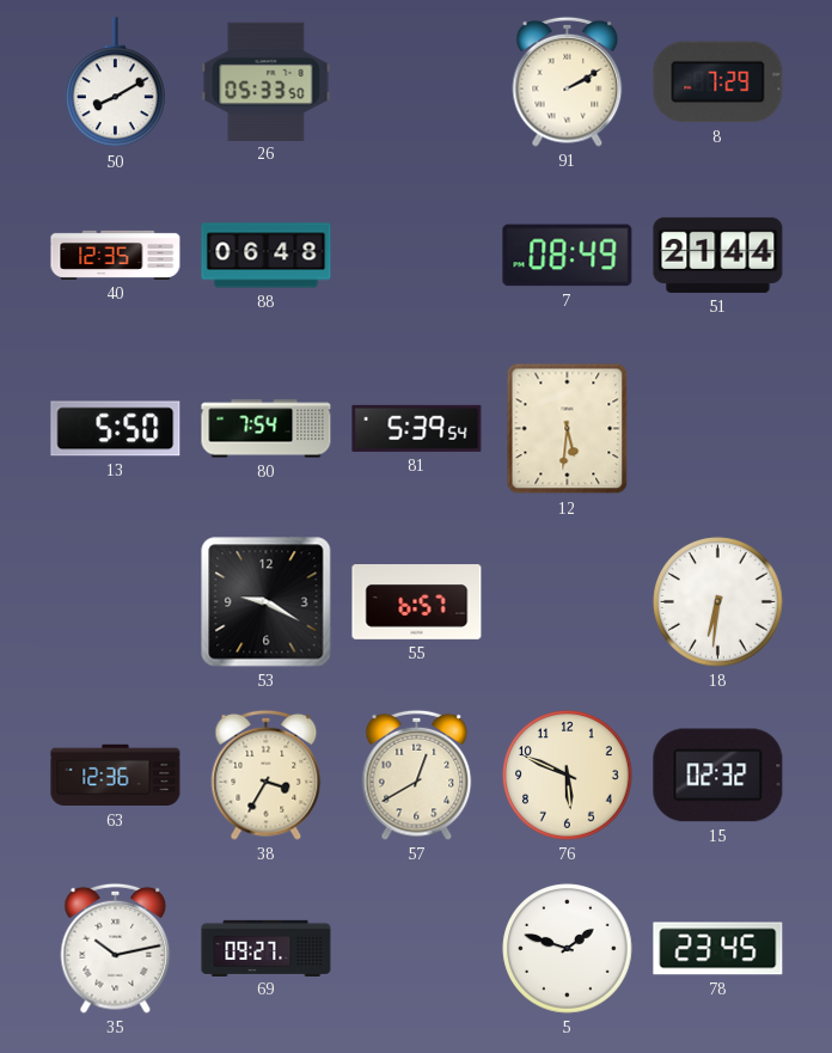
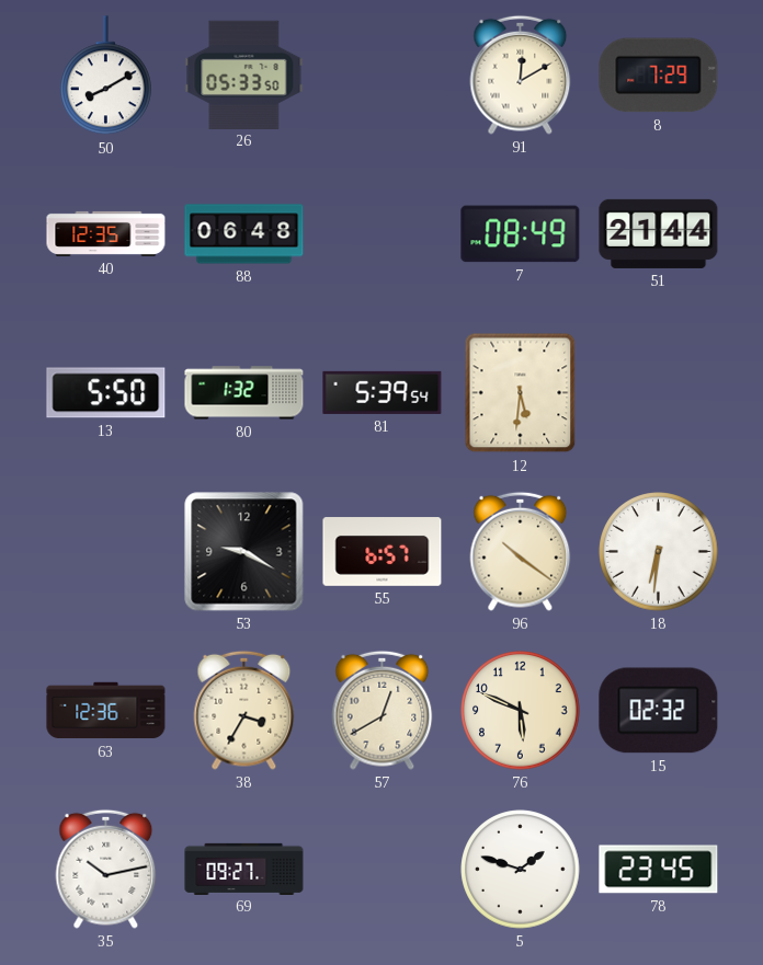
91: 2:10 -> 12:10 (521, 74)
80: 7:54 -> 1:32 (244, 393)
96: none -> 10:21 (521, 551)
